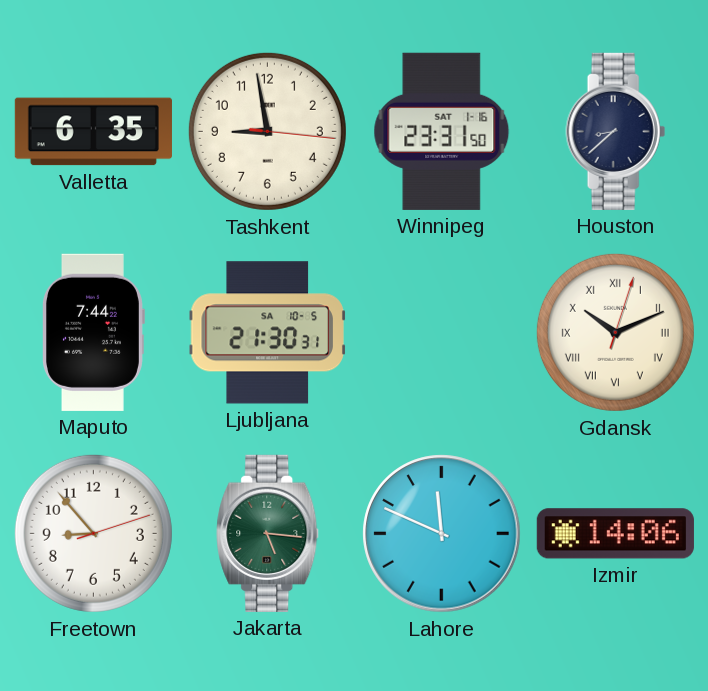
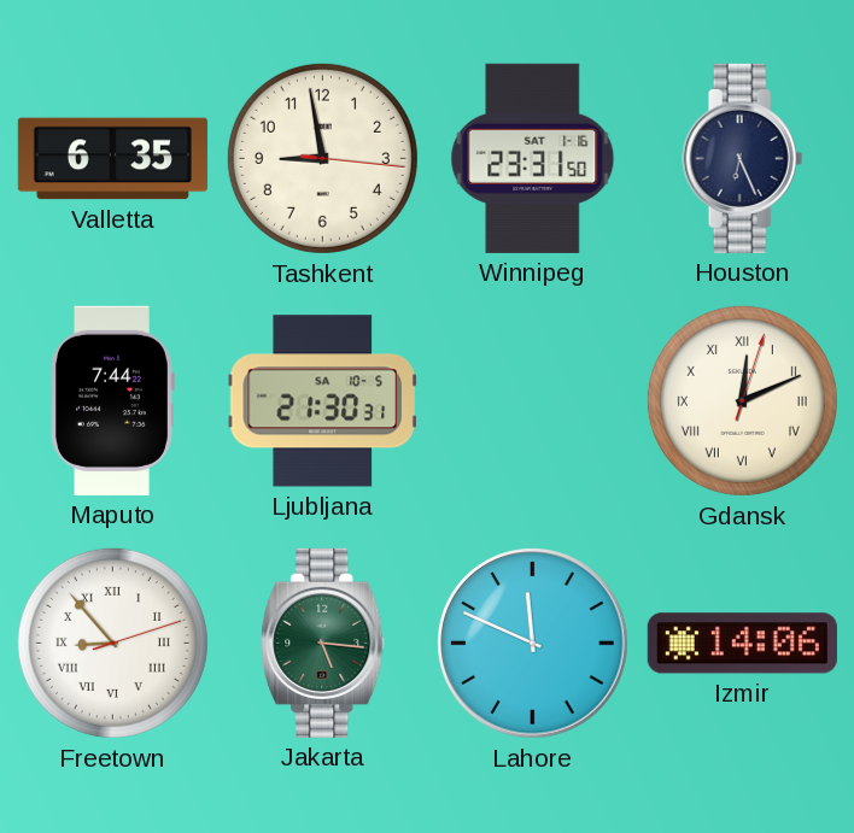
Houston: 8:38 -> 6:26 (743, 158)
Gdansk: 10:11 -> 12:11 (742, 400)
Freetown numerals: Arabic -> Roman (112, 643)
